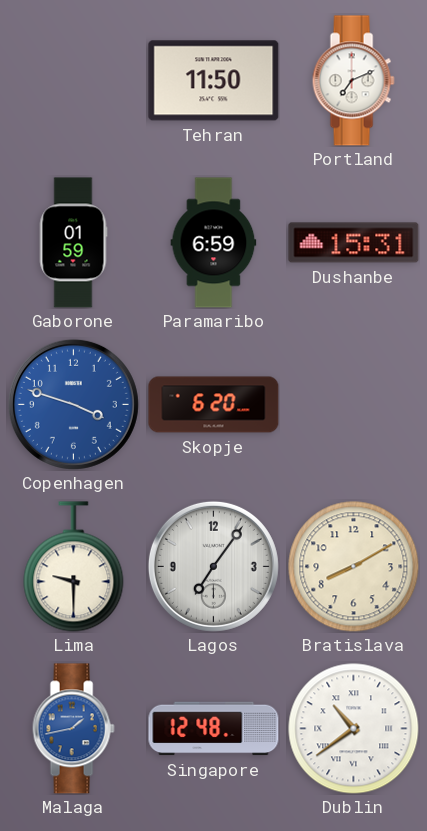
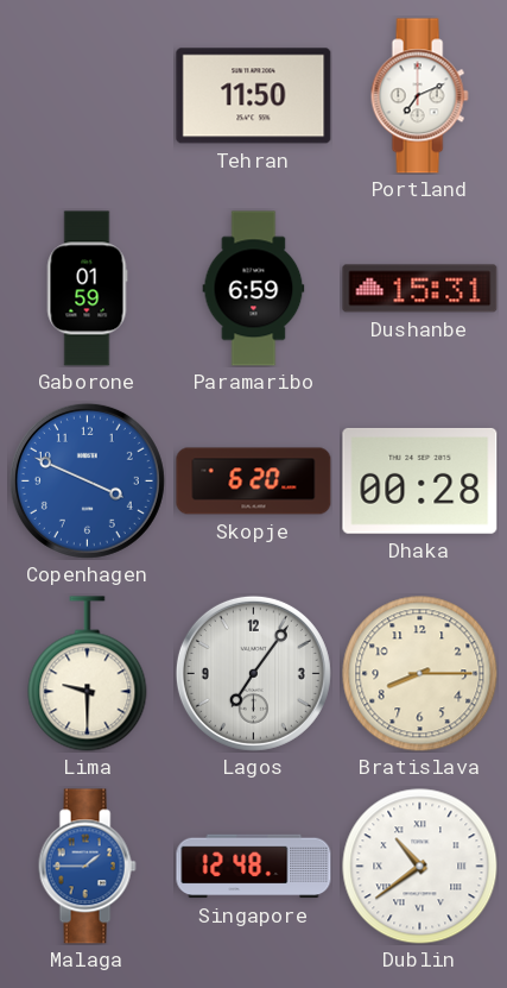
Copenhagen: 3:48 -> 3:49 (87, 480)
Dhaka: none -> 00:28 (420, 482)
Bratislava: 8:10 -> 8:15 (420, 674)
Malaga: 1:43 -> 1:45 (87, 867)
